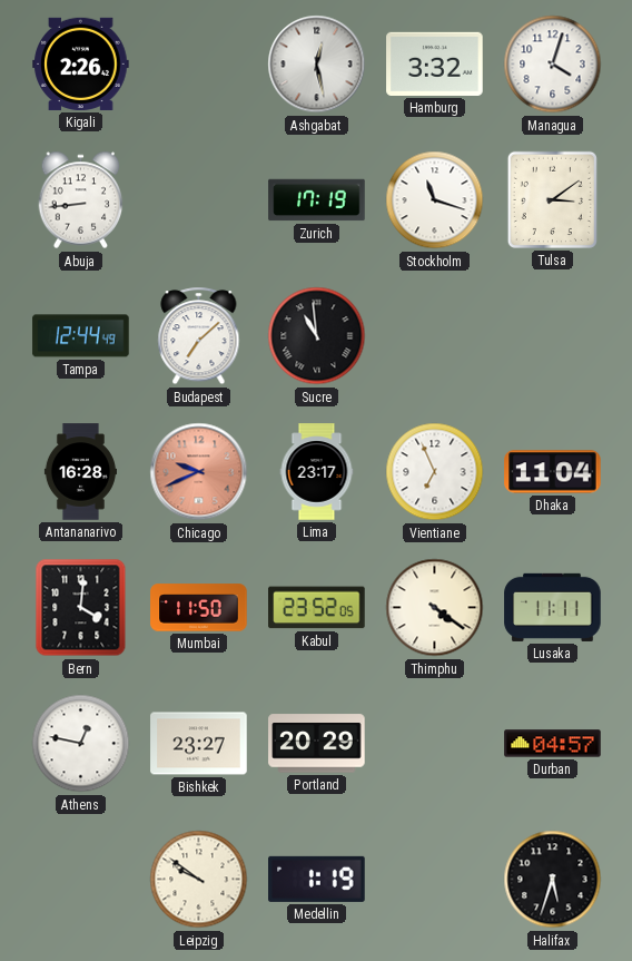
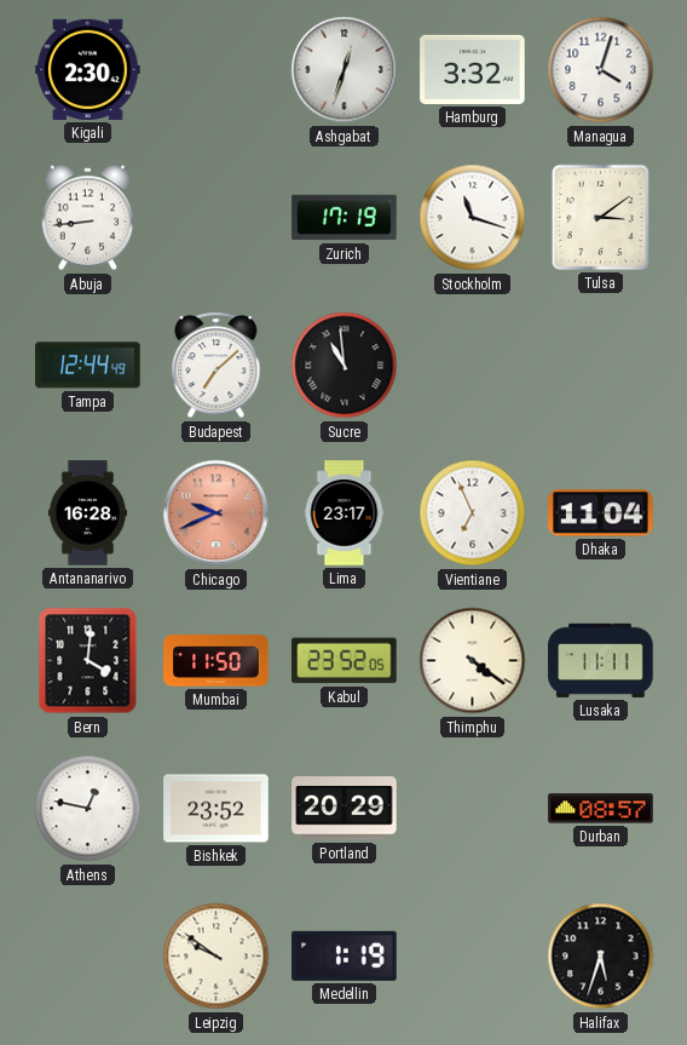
Kigali: 2:26 -> 2:30 (88, 69)
Ashgabat: 12:28 -> 12:33 (345, 70)
Bishkek: 23:27 -> 23:52 (217, 809)
Durban: 04:57 -> 08:57 (601, 809)
